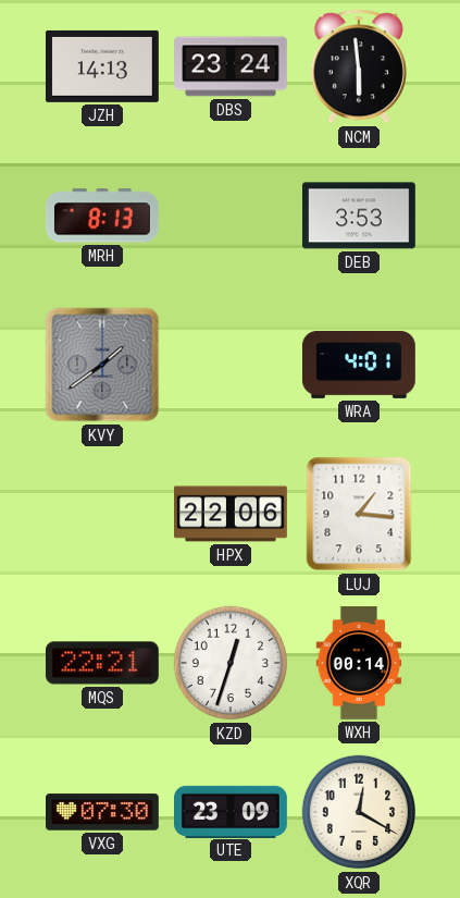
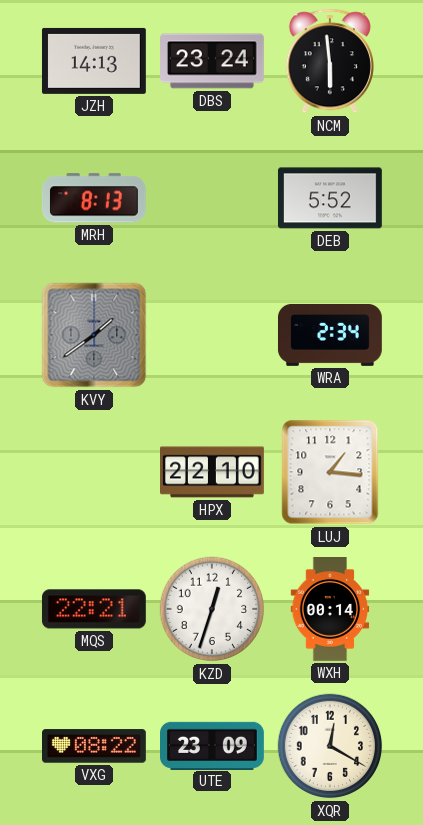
DEB: 3:53 -> 5:52 (330, 198)
WRA: 4:01 -> 2:34 (330, 335)
HPX: 22:06 -> 22:10 (213, 472)
VXG: 07:30 -> 08:22 (95, 746)
